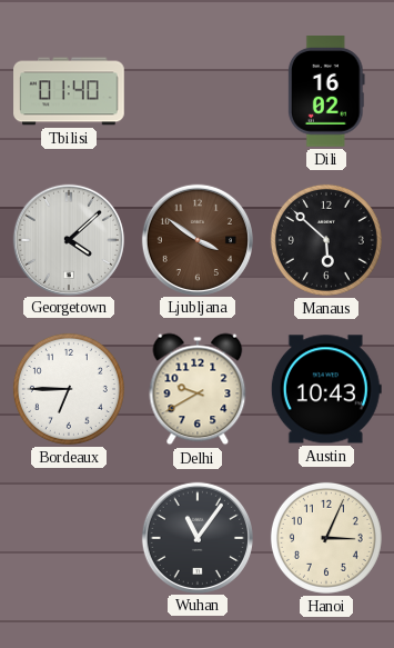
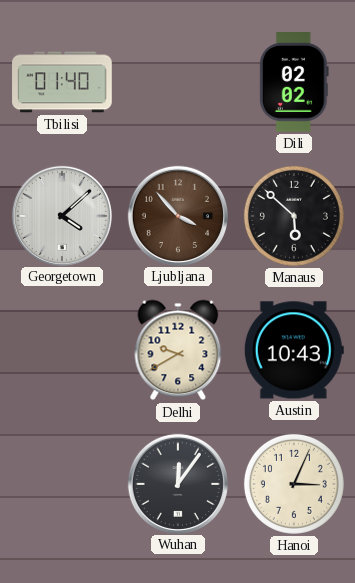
Dili: 16:02 -> 02:02 (295, 83)
Ljubljana: 3:51 -> 3:53 (177, 215)
Bordeaux: 6:45 -> none (69, 389)
Wuhan: 11:06 -> 12:06 (177, 483)
